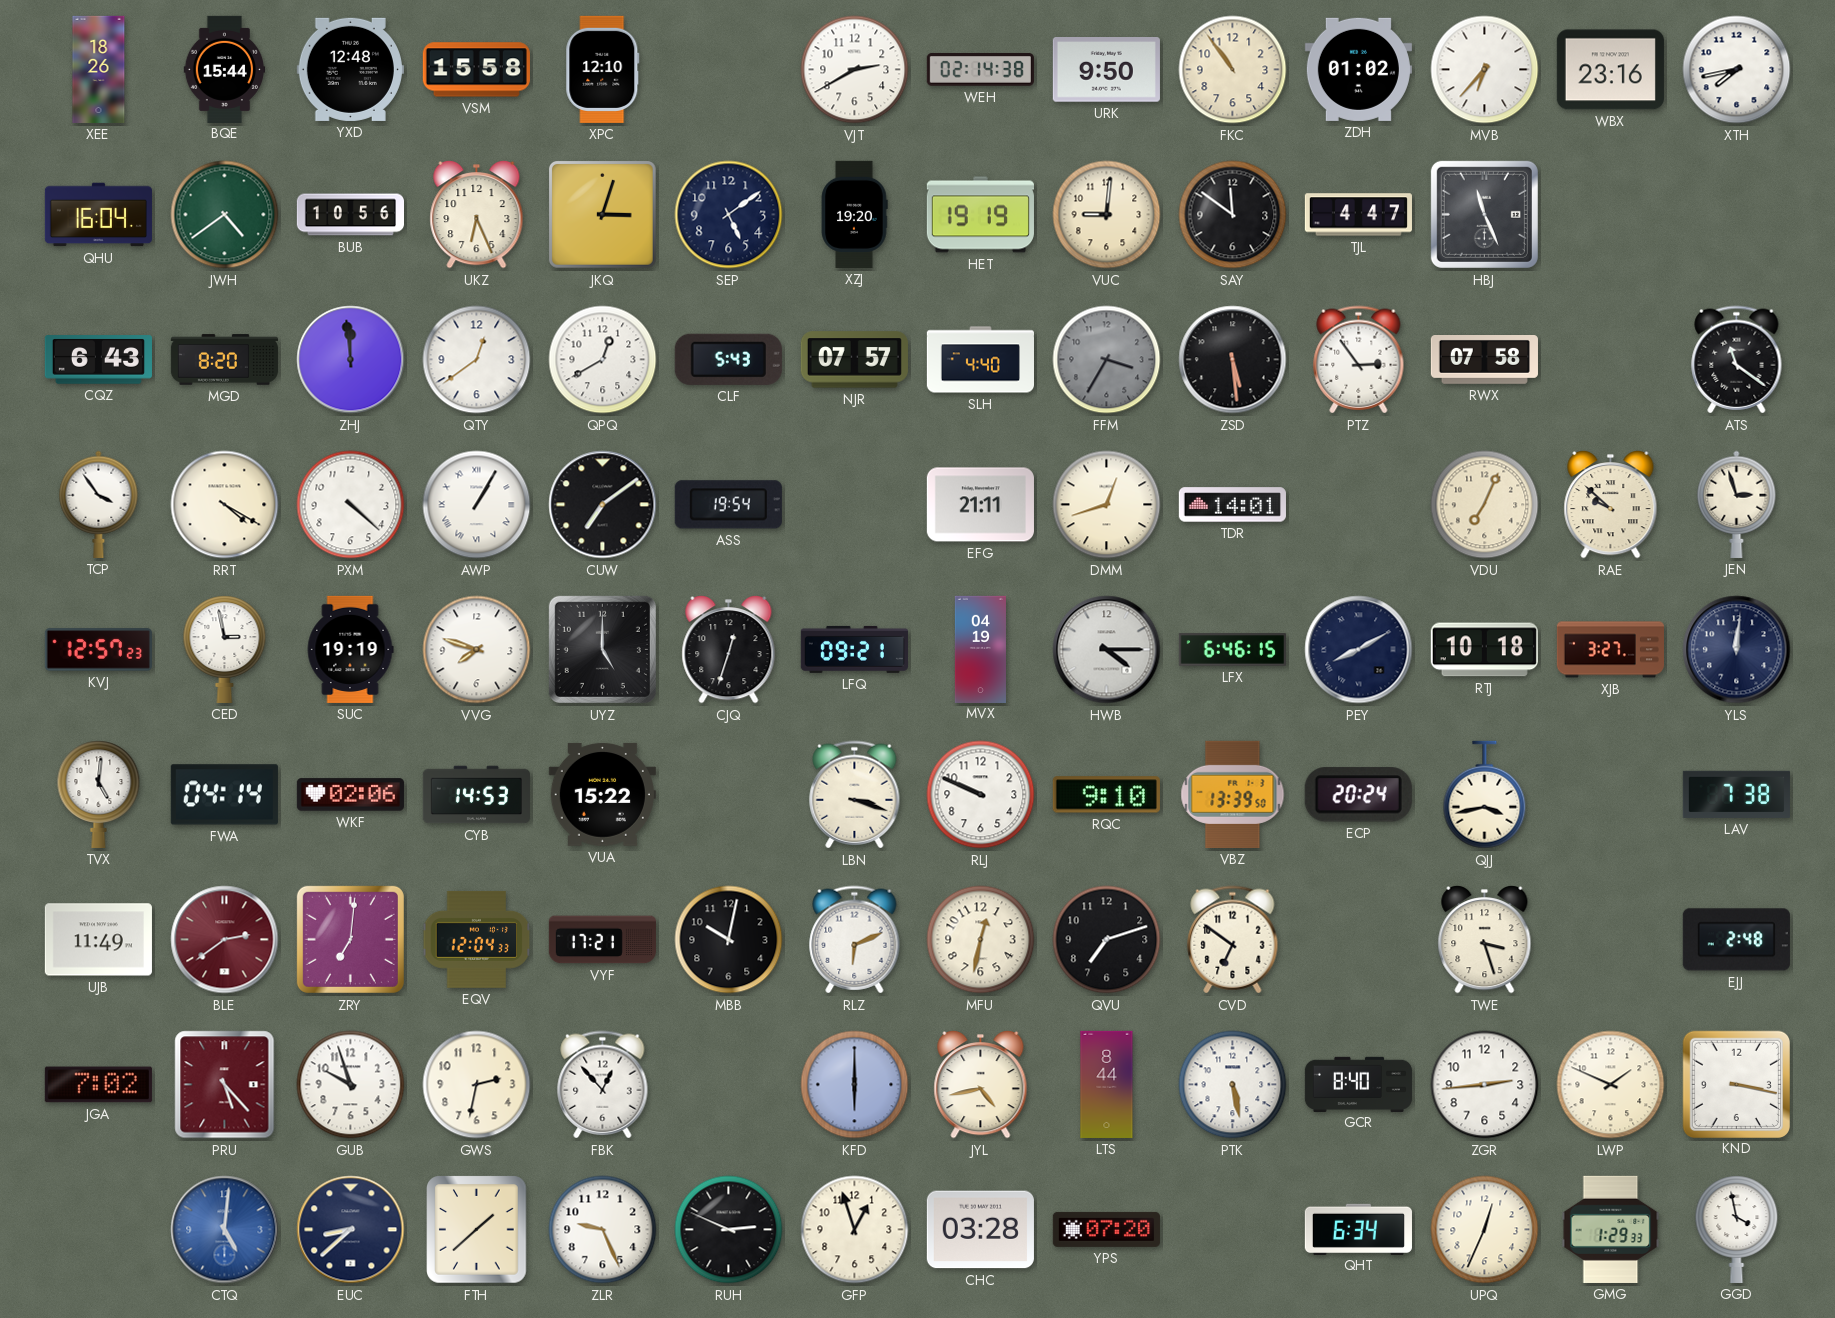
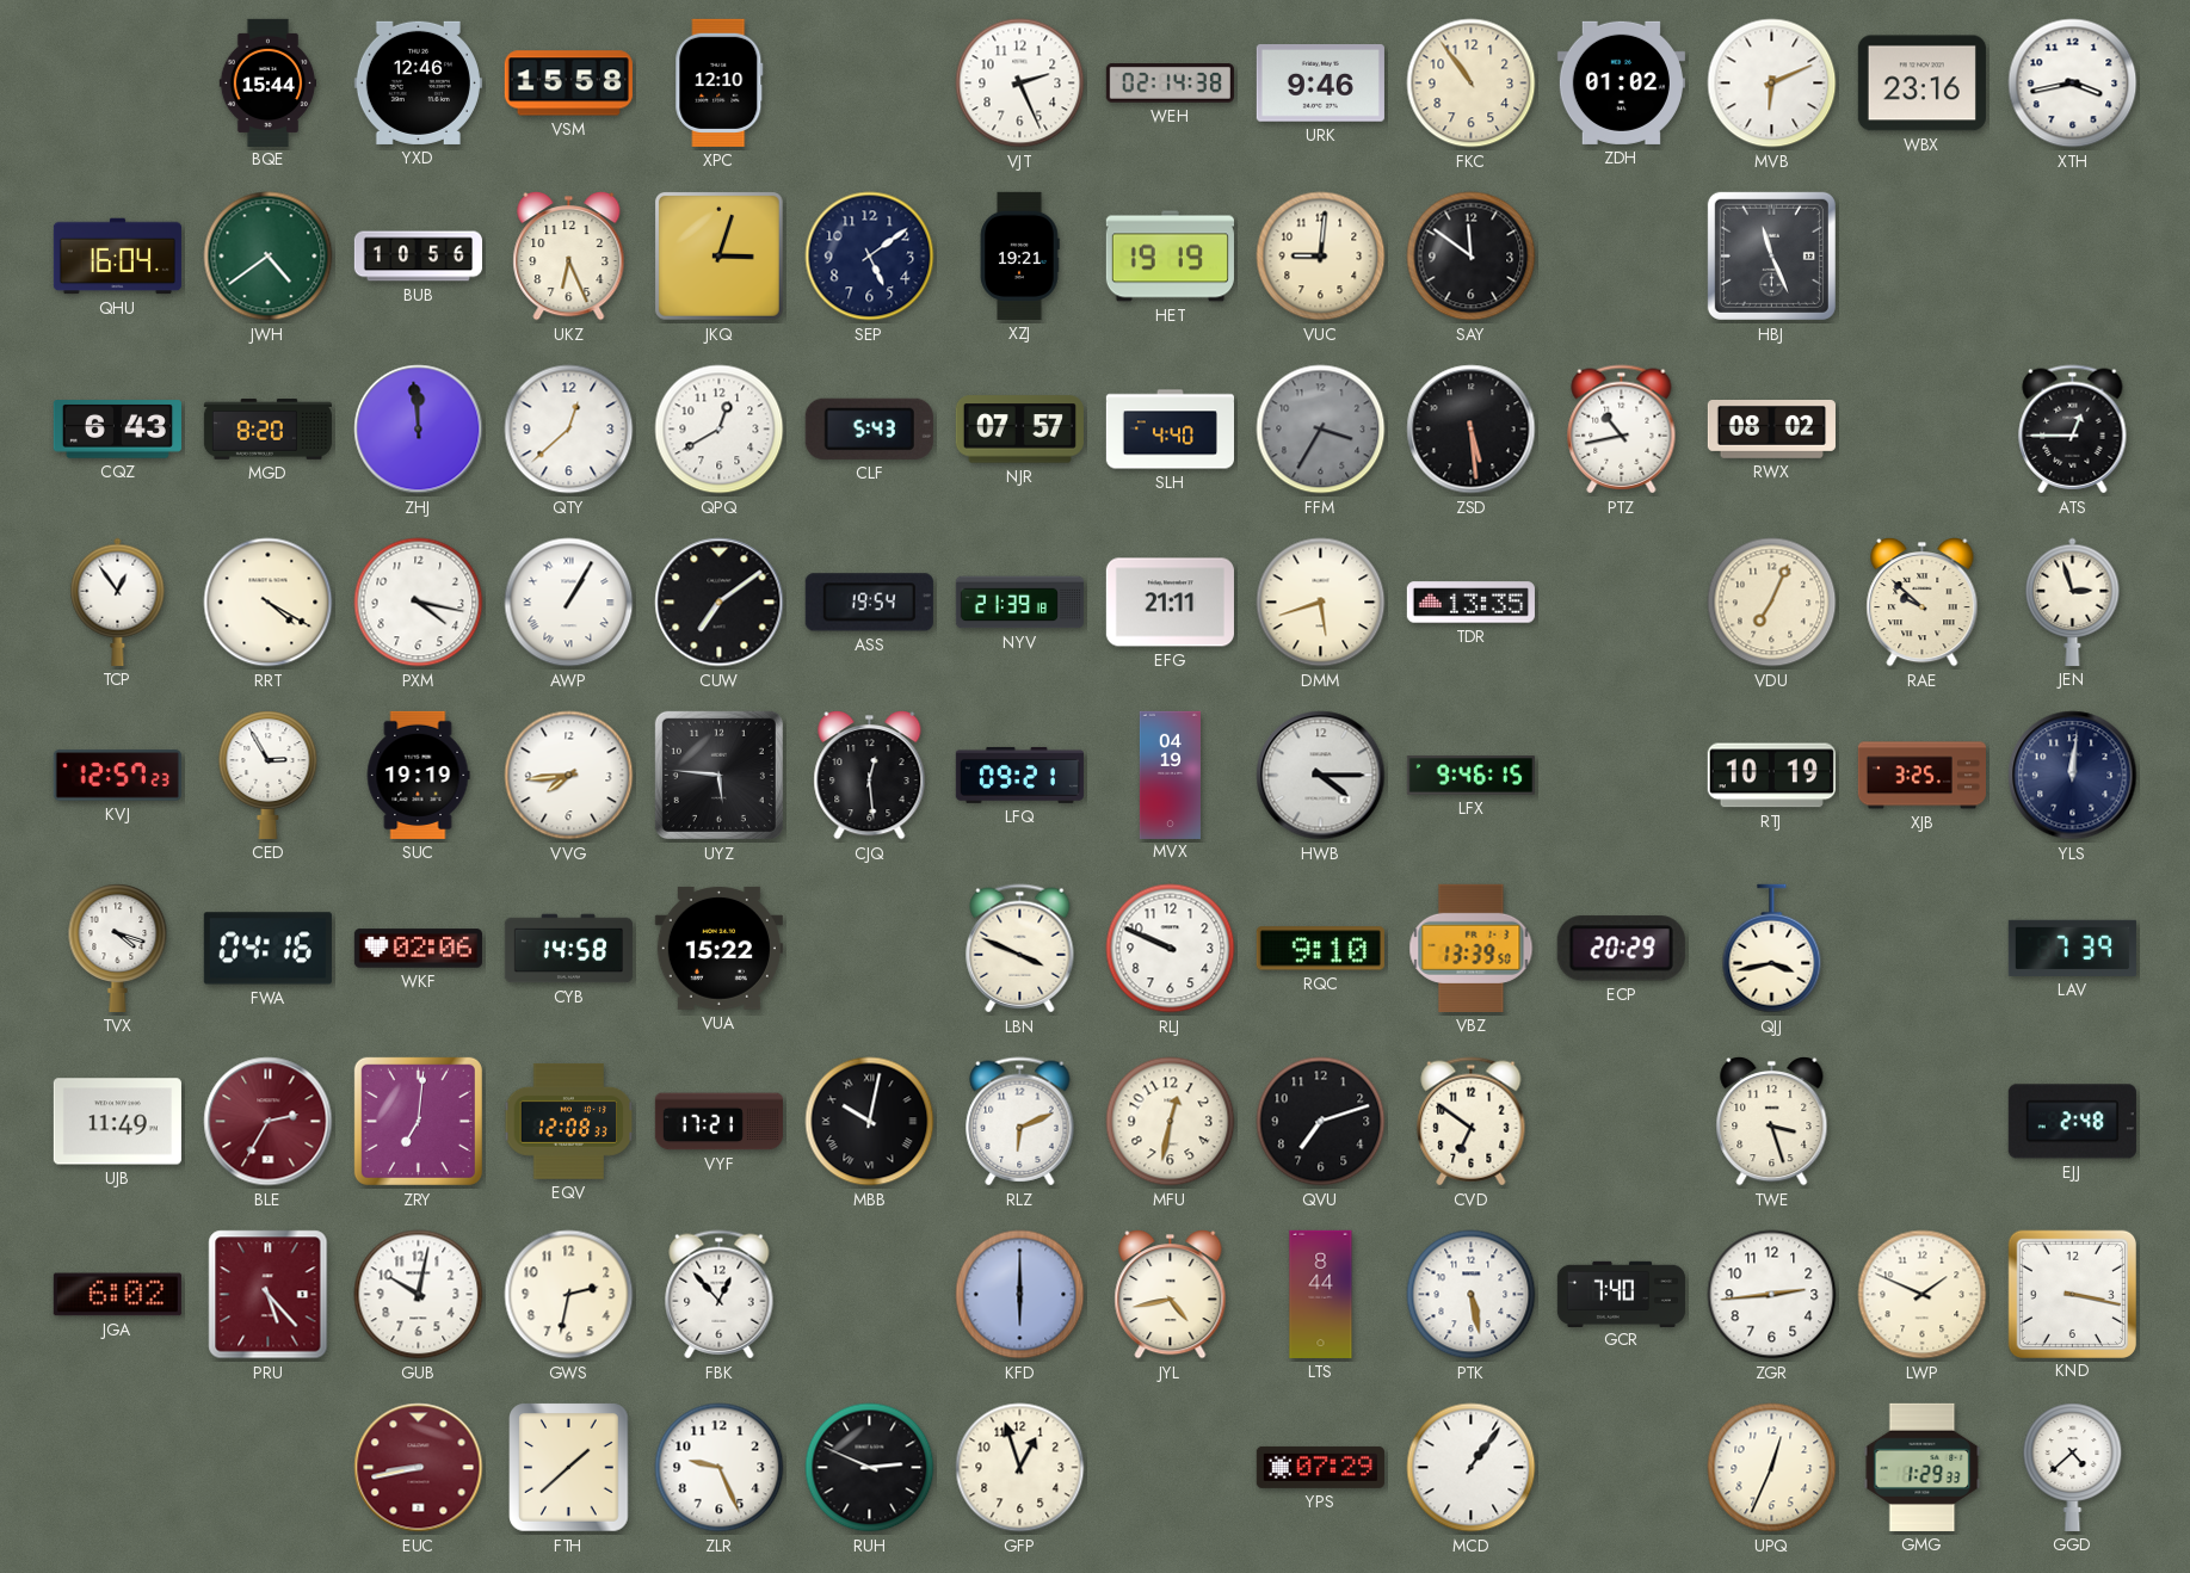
XEE: 18:26 -> none (99, 69)
YXD: 12:48 -> 12:46 (418, 82)
VJT: 2:40 -> 2:26 (1020, 84)
URK: 9:50 -> 9:46 (1320, 84)
MVB: 6:37 -> 6:11 (1772, 84)
XTH: 7:43 -> 3:43 (2073, 84)
XZJ: 19:20 -> 19:21 (1019, 255)
TJL: 4:47 -> none (1358, 215)
QTY: 12:39 -> 12:38 (569, 430)
PTZ: 2:54 -> 10:43 (1622, 430)
RWX: 07:58 -> 08:02 (1771, 430)
ATS: 11:21 -> 12:45 (2073, 430)
TCP: 3:54 -> 12:54 (118, 602)
PXM: 4:22 -> 4:17 (419, 603)
NYV: none -> 21:39 (1019, 603)
DMM: 12:42 -> 5:42 (1321, 603)
TDR: 14:01 -> 13:35 (1470, 603)
CED: 2:58 -> 2:55 (269, 775)
VVG: 7:48 -> 7:44 (569, 776)
UYZ: 5:00 -> 5:46 (718, 775)
CJQ: 12:33 -> 12:29 (870, 776)
LFX: 6:46 -> 9:46 (1470, 776)
PEY: 8:10 -> none (1359, 650)
RTJ: 10:18 -> 10:19 (1771, 776)
XJB: 3:27 -> 3:25 (1921, 776)
TVX: 5:01 -> 4:18 (118, 948)
FWA: 04:14 -> 04:16 (267, 949)
CYB: 14:53 -> 14:58 (568, 949)
LBN: 3:18 -> 3:49 (1020, 949)
ECP: 20:24 -> 20:29 (1621, 949)
LAV: 7:38 -> 7:39 (2072, 948)
BLE: 2:39 -> 2:35 (269, 1122)
EQV: 12:04 -> 12:08 (569, 1121)
MBB numerals: Arabic -> Roman (870, 1122)
JGA: 7:02 -> 6:02 (117, 1295)
GUB: 9:57 -> 10:02 (419, 1295)
GCR: 8:40 -> 7:40 (1621, 1294)
CTQ: 5:01 -> none (225, 1230)
EUC: 8:38 -> 8:43 (419, 1468)
EUC dial: navy -> burgundy (419, 1468)
CHC: 03:28 -> none (980, 1230)
YPS: 07:20 -> 07:29 (1320, 1467)
MCD: none -> 1:06 (1472, 1468)
QHT: 6:34 -> none (1358, 1229)
GGD: 3:58 -> 4:38 (2073, 1467)
